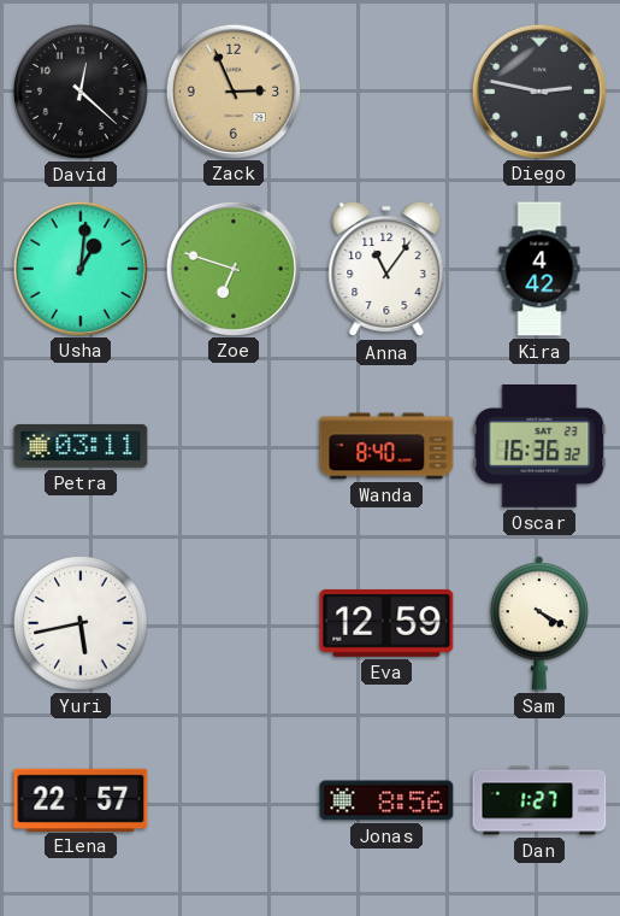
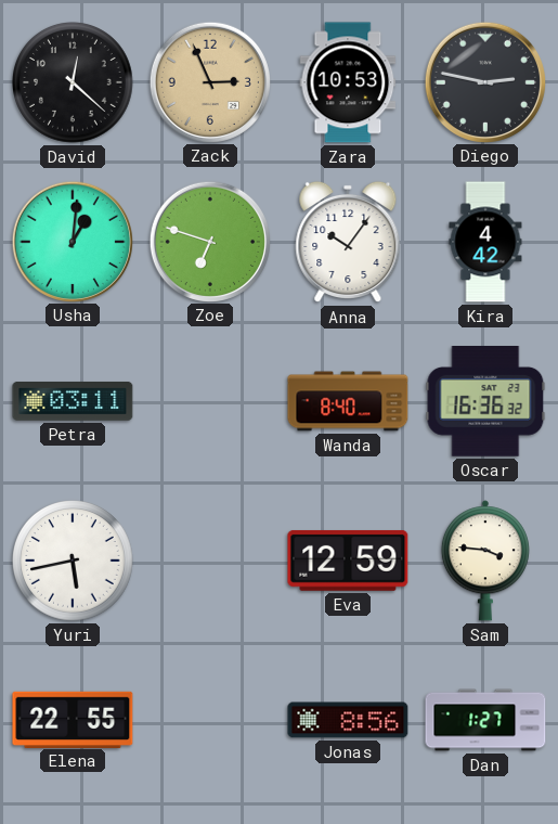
Zara: none -> 10:53 (348, 82)
Anna: 11:06 -> 10:06 (348, 242)
Sam: 4:20 -> 3:46 (485, 561)
Elena: 22:57 -> 22:55 (73, 719)
